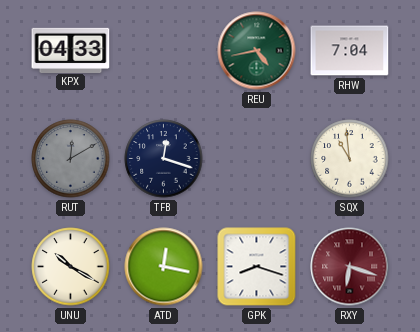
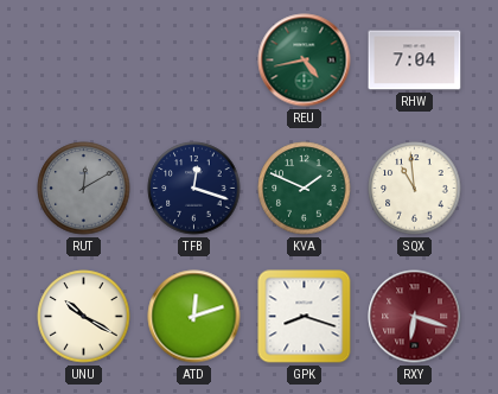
KPX: 04:33 -> none (71, 50)
KVA: none -> 1:49 (305, 189)
ATD: 12:17 -> 12:12 (194, 317)
